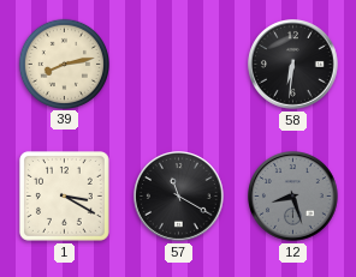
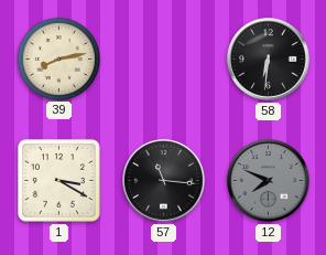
57: 11:20 -> 11:16 (164, 181)
12: 8:27 -> 7:49 (269, 181)
